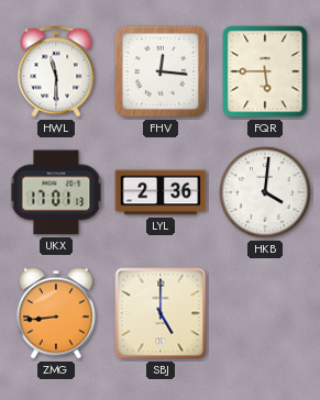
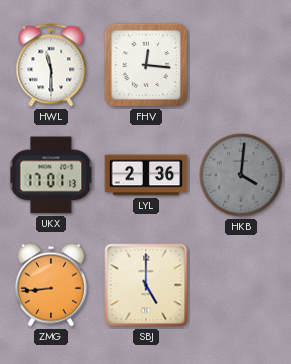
FQR: 5:45 -> none (265, 71)
HKB dial: white -> grey (241, 175)
